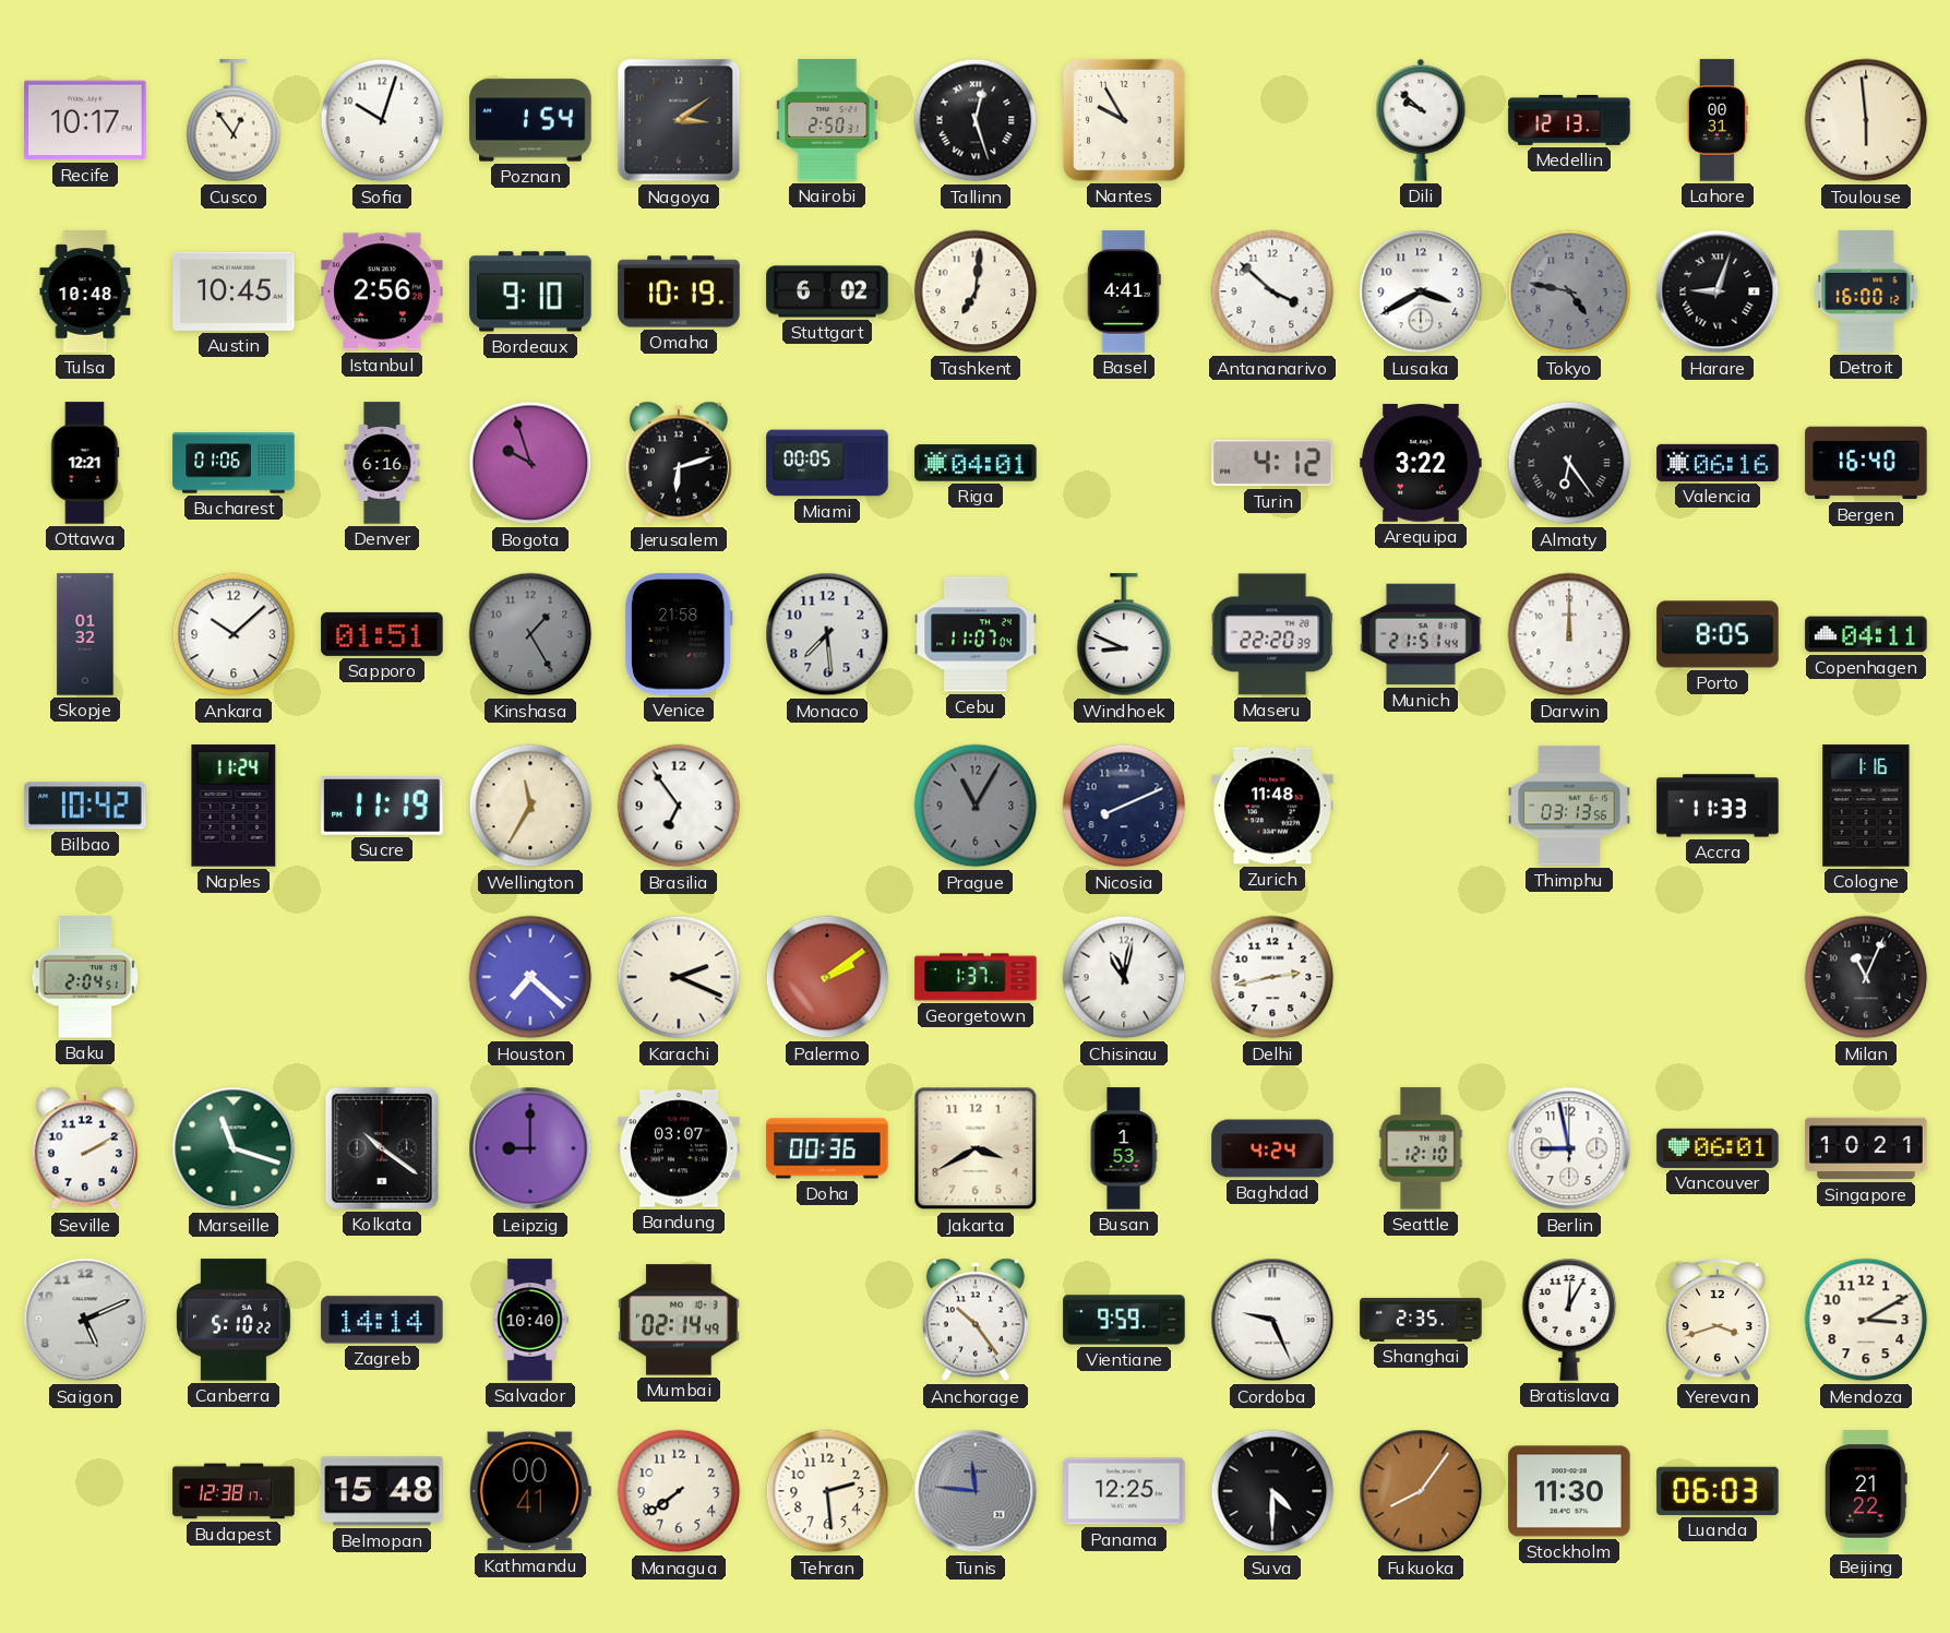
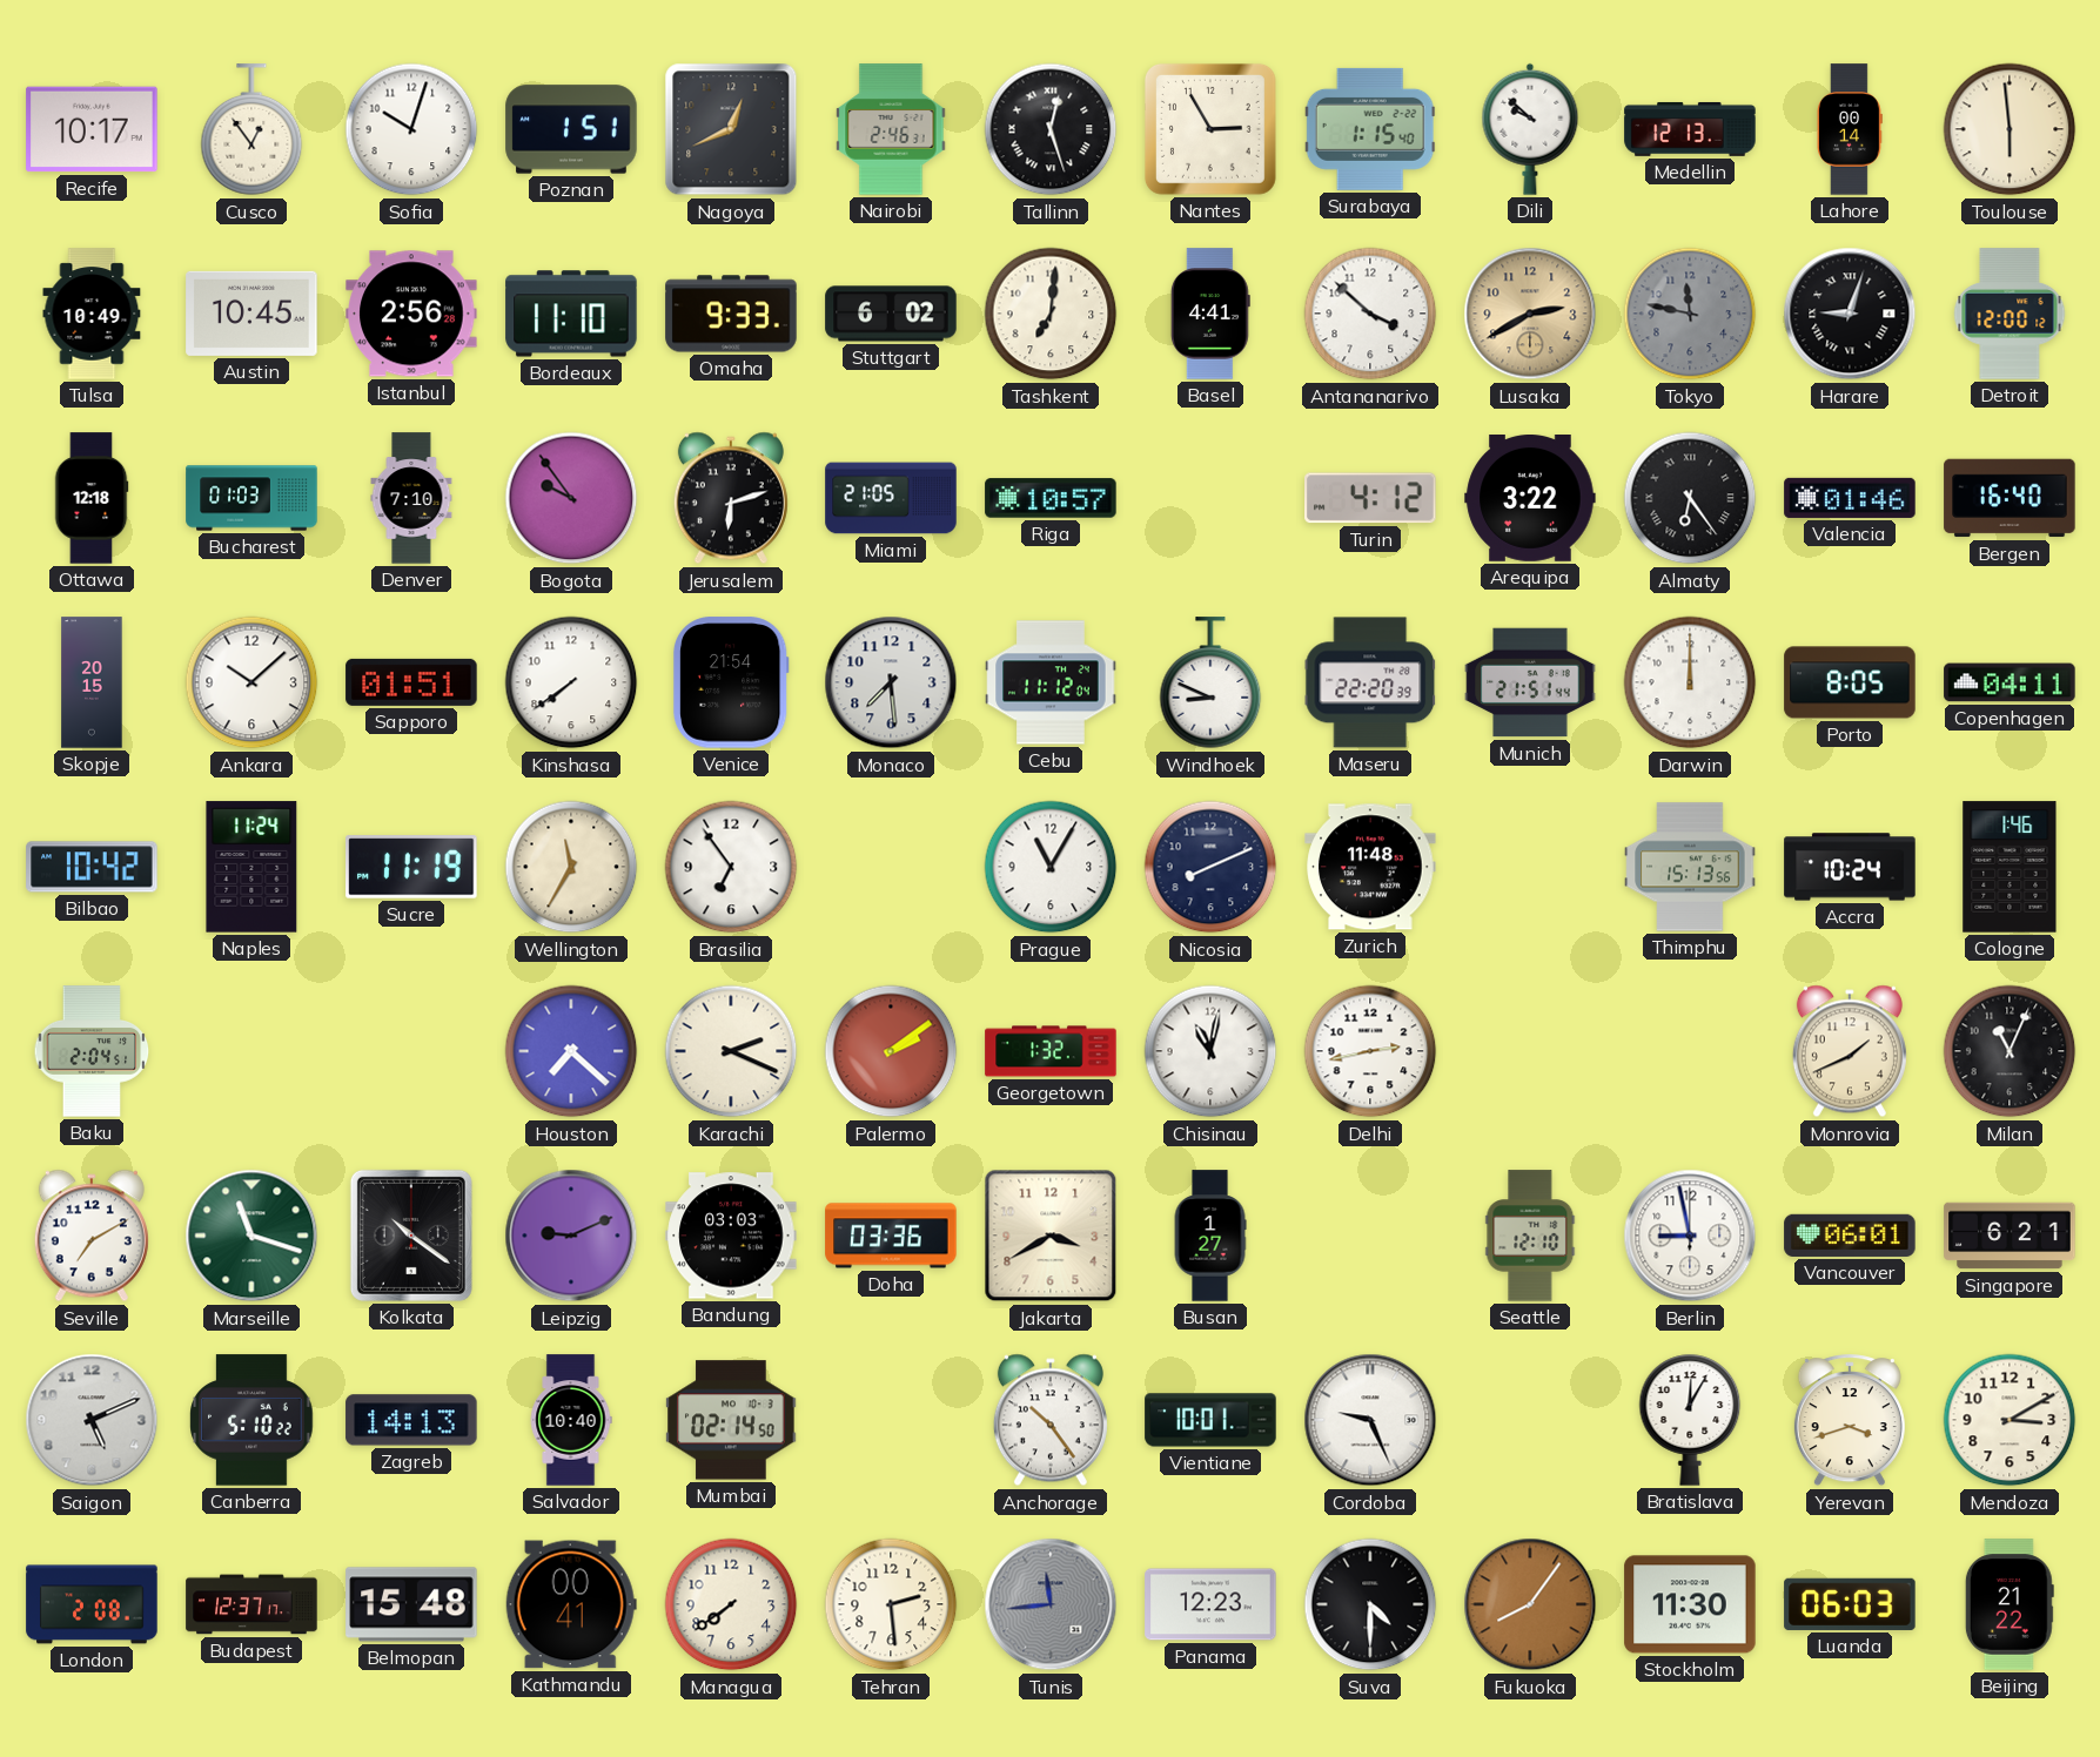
Poznan: 1:54 -> 1:51 (571, 129)
Nagoya: 3:09 -> 12:41 (731, 129)
Nairobi: 2:50 -> 2:46 (891, 129)
Nantes: 9:55 -> 2:55 (1210, 129)
Surabaya: none -> 1:15 (1370, 129)
Lahore: 00:31 -> 00:14 (1849, 129)
Tulsa: 10:48 -> 10:49 (92, 314)
Bordeaux: 9:10 -> 11:10 (571, 314)
Omaha: 10:19 -> 9:33 (731, 314)
Lusaka: 3:40 -> 2:40 (1530, 314)
Lusaka dial: white -> champagne (1530, 314)
Tokyo: 4:47 -> 11:47 (1690, 314)
Detroit: 16:00 -> 12:00 (2010, 314)
Ottawa: 12:21 -> 12:18 (92, 498)
Bucharest: 01:06 -> 01:03 (251, 498)
Denver: 6:16 -> 7:10 (411, 498)
Bogota: 9:57 -> 9:54 (571, 498)
Miami: 00:05 -> 21:05 (891, 498)
Riga: 04:01 -> 10:57 (1051, 498)
Valencia: 06:16 -> 01:46 (1850, 498)
Skopje: 01:32 -> 20:15 (92, 682)
Kinshasa: 1:25 -> 7:39 (571, 682)
Kinshasa dial: grey -> white (571, 682)
Venice: 21:58 -> 21:54 (731, 682)
Cebu: 11:07 -> 11:12 (1051, 682)
Prague dial: grey -> white (1051, 867)
Thimphu: 03:13 -> 15:13 (1690, 867)
Accra: 11:33 -> 10:24 (1850, 867)
Cologne: 1:16 -> 1:46 (2010, 867)
Georgetown: 1:37 -> 1:32 (1051, 1051)
Monrovia: none -> 1:41 (1850, 1051)
Seville: 2:10 -> 7:10 (92, 1236)
Leipzig: 9:00 -> 9:11 (571, 1236)
Bandung: 03:07 -> 03:03 (731, 1236)
Doha: 00:36 -> 03:36 (891, 1236)
Busan: 1:53 -> 1:27 (1210, 1236)
Baghdad: 4:24 -> none (1272, 1148)
Singapore: 10:21 -> 6:21 (2010, 1236)
Zagreb: 14:14 -> 14:13 (411, 1420)
Mumbai: 02:14:49 -> 02:14:50 (731, 1420)
Vientiane: 9:59 -> 10:01 (1210, 1420)
Shanghai: 2:35 -> none (1421, 1320)
London: none -> 2:08 (92, 1604)
Budapest: 12:38 -> 12:37 (251, 1604)
Tunis: 11:46 -> 11:44 (1051, 1604)
Panama: 12:25 -> 12:23 (1210, 1604)
